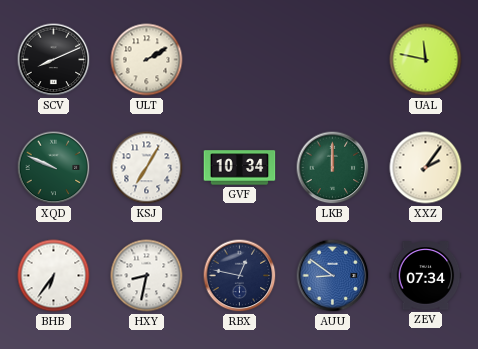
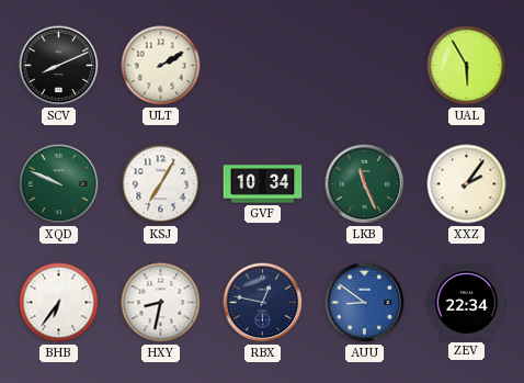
UAL: 11:47 -> 5:55 (467, 66)
LKB: 12:00 -> 11:26 (365, 184)
ZEV: 07:34 -> 22:34 (467, 303)
